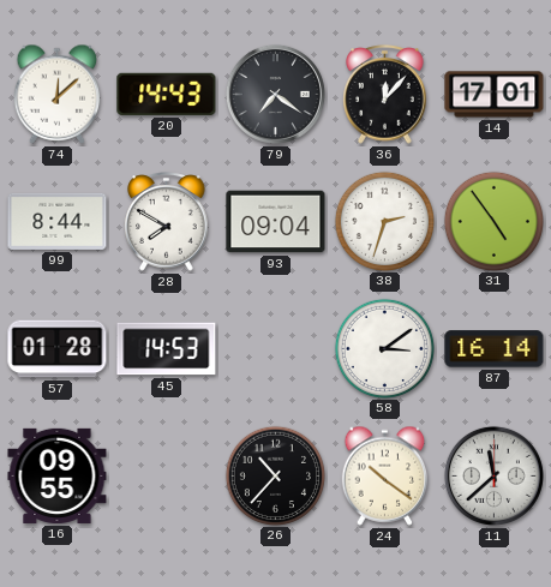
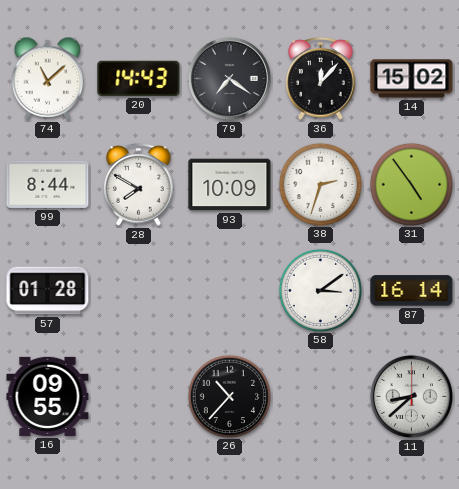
74: 12:08 -> 11:08 (48, 78)
14: 17:01 -> 15:02 (412, 79)
93: 09:04 -> 10:09 (230, 185)
45: 14:53 -> none (167, 349)
24: 10:21 -> none (385, 475)
11: 11:38 -> 8:38 (411, 396)
